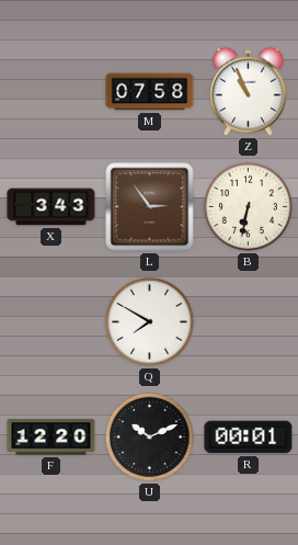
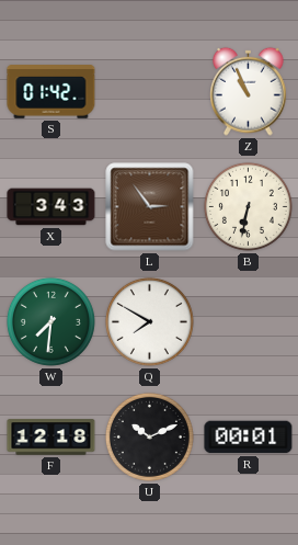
S: none -> 01:42 (51, 92)
M: 07:58 -> none (150, 92)
W: none -> 7:31 (50, 321)
F: 12:20 -> 12:18 (51, 438)
